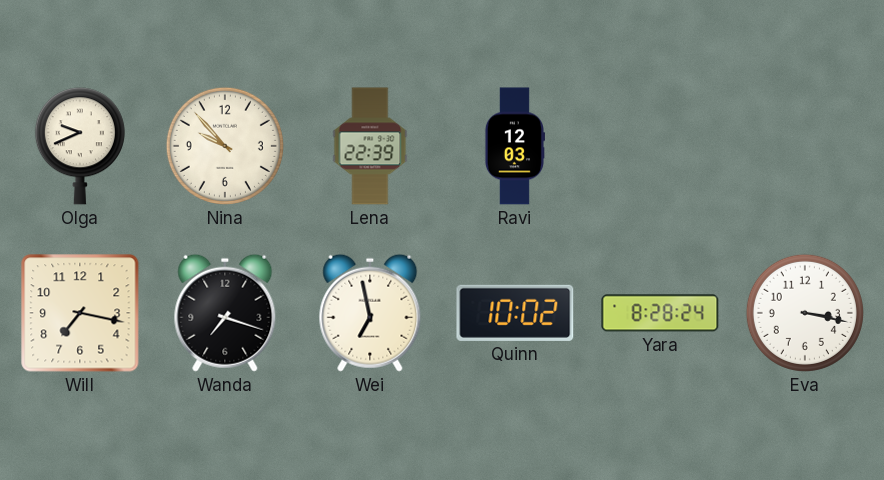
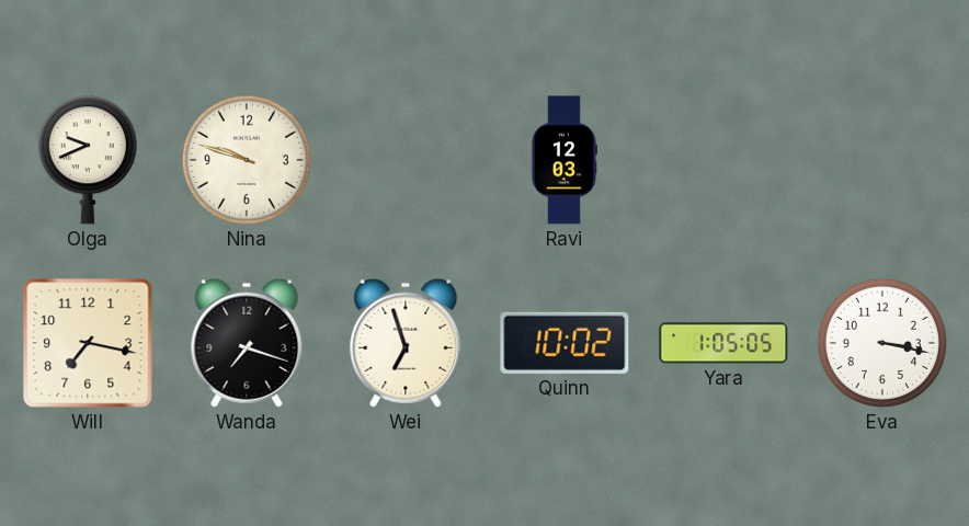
Nina: 9:53 -> 9:48 (247, 160)
Lena: 22:39 -> none (370, 146)
Wei: 6:58 -> 6:57 (406, 343)
Yara: 8:28 -> 1:05 (723, 343)
